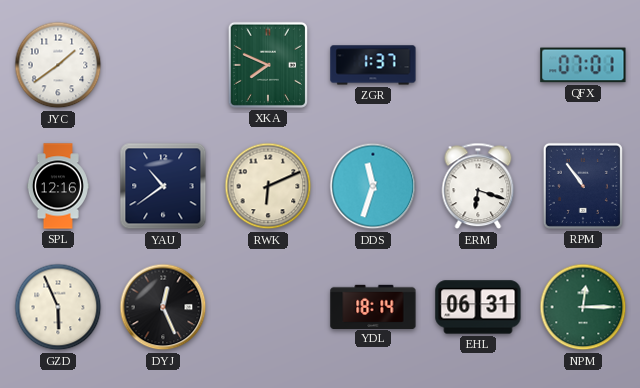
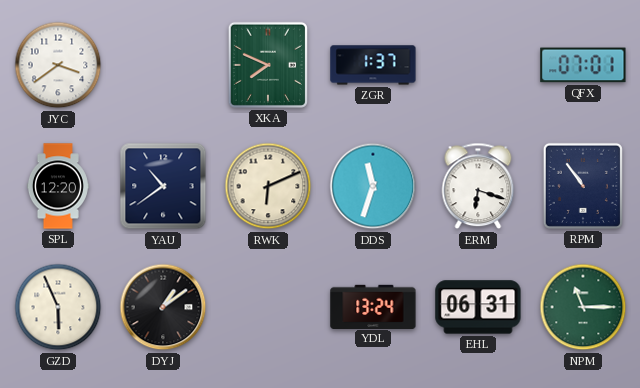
JYC: 1:39 -> 3:39 (58, 65)
SPL: 12:16 -> 12:20 (58, 186)
DYJ: 12:26 -> 1:09 (163, 307)
YDL: 18:14 -> 13:24 (373, 306)
NPM: 12:15 -> 11:15 (583, 307)
